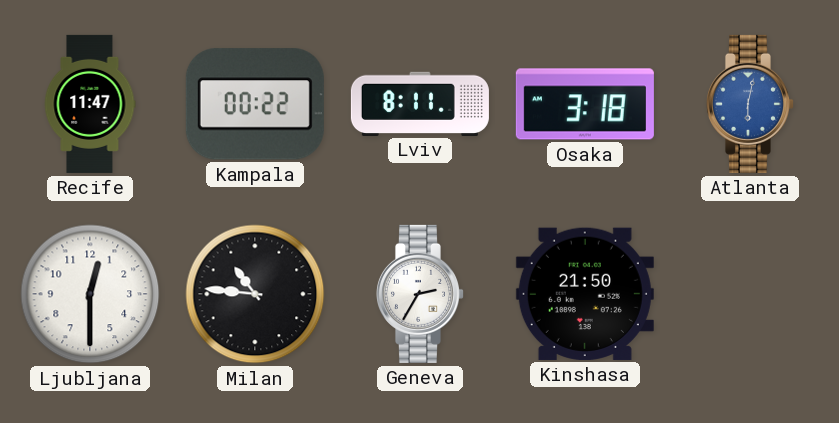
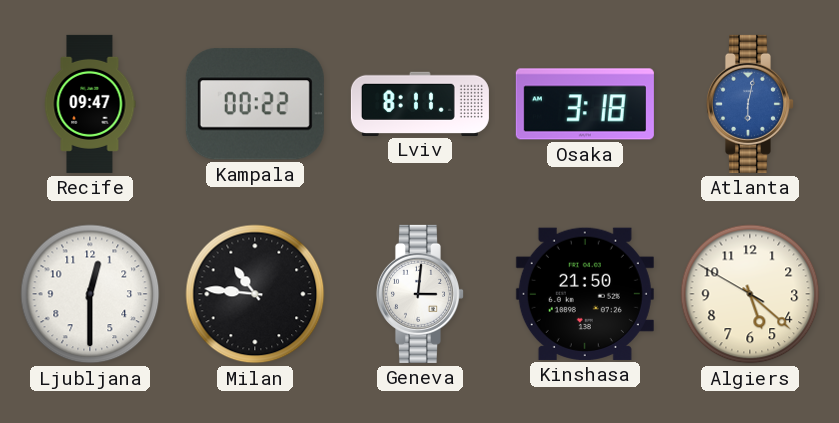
Recife: 11:47 -> 09:47 (90, 104)
Geneva: 2:35 -> 3:01 (419, 294)
Algiers: none -> 5:21 (750, 294)
